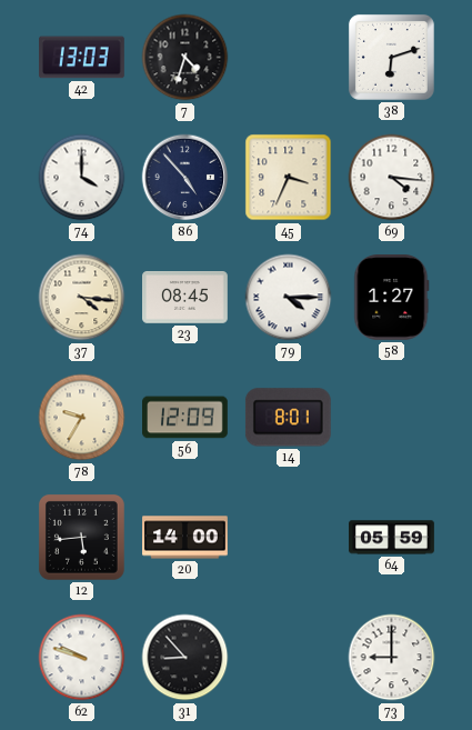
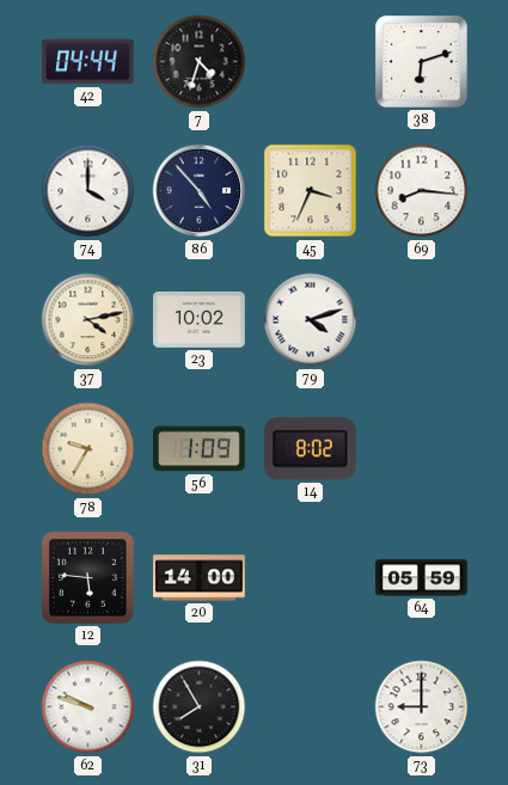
42: 13:03 -> 04:44 (88, 62)
69: 4:16 -> 8:16 (422, 191)
37: 4:16 -> 4:13 (88, 320)
23: 08:45 -> 10:02 (200, 320)
79: 4:15 -> 4:12 (311, 320)
58: 1:27 -> none (392, 298)
56: 12:09 -> 1:09 (200, 449)
14: 8:01 -> 8:02 (310, 449)
12: 5:44 -> 5:46 (87, 577)
31: 8:53 -> 7:55 (200, 707)
